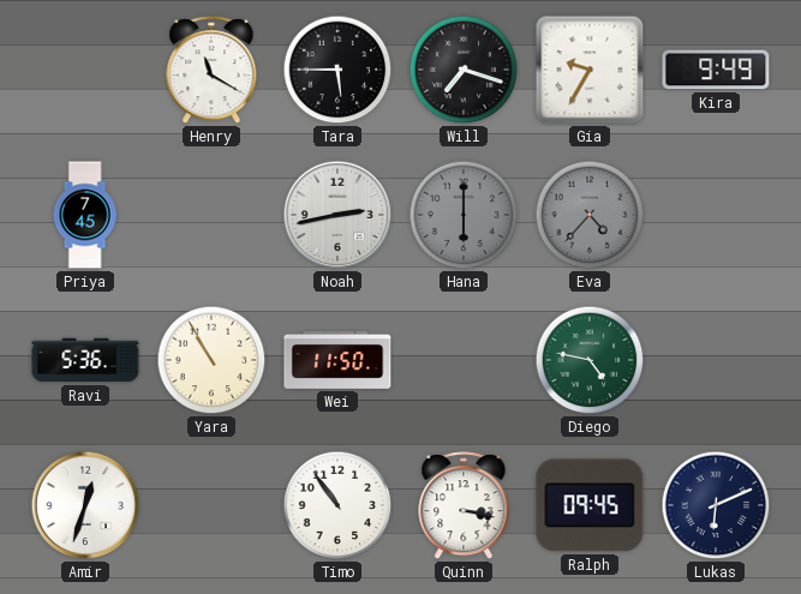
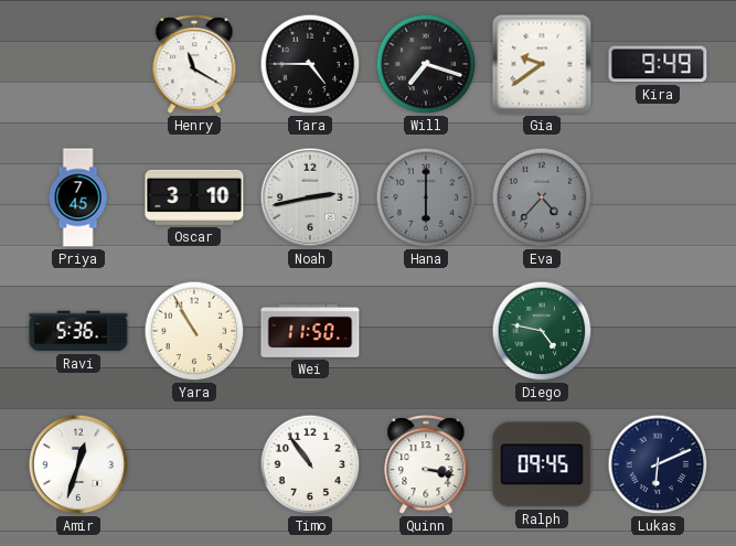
Tara: 5:45 -> 4:45 (310, 64)
Gia: 9:35 -> 9:39 (542, 64)
Oscar: none -> 3:10 (194, 197)
